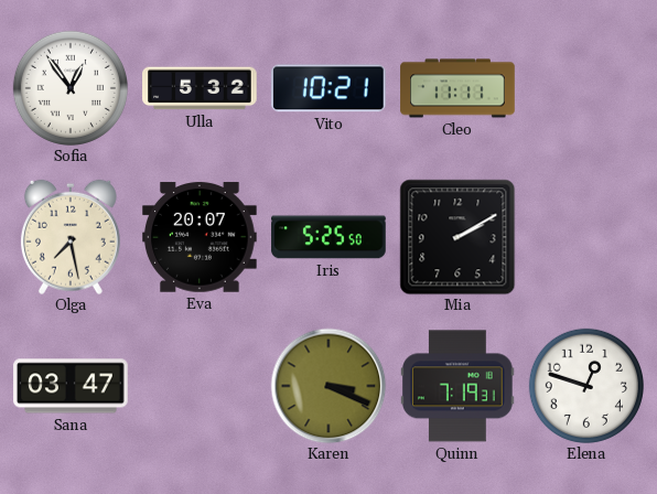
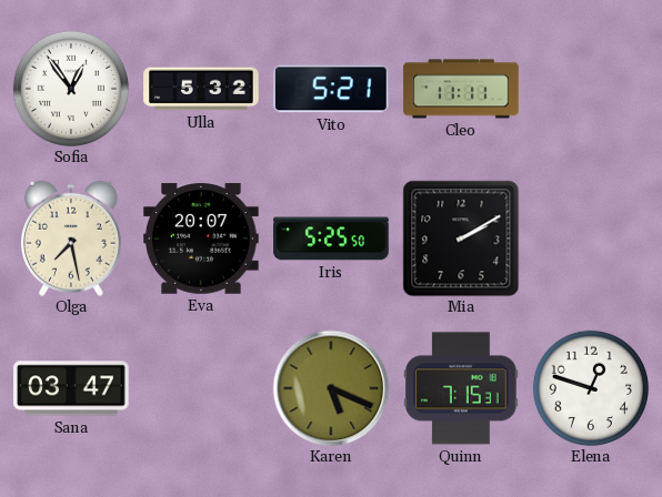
Vito: 10:21 -> 5:21 (331, 89)
Karen: 3:19 -> 5:19 (331, 388)
Quinn: 7:19 -> 7:15 (462, 388)
